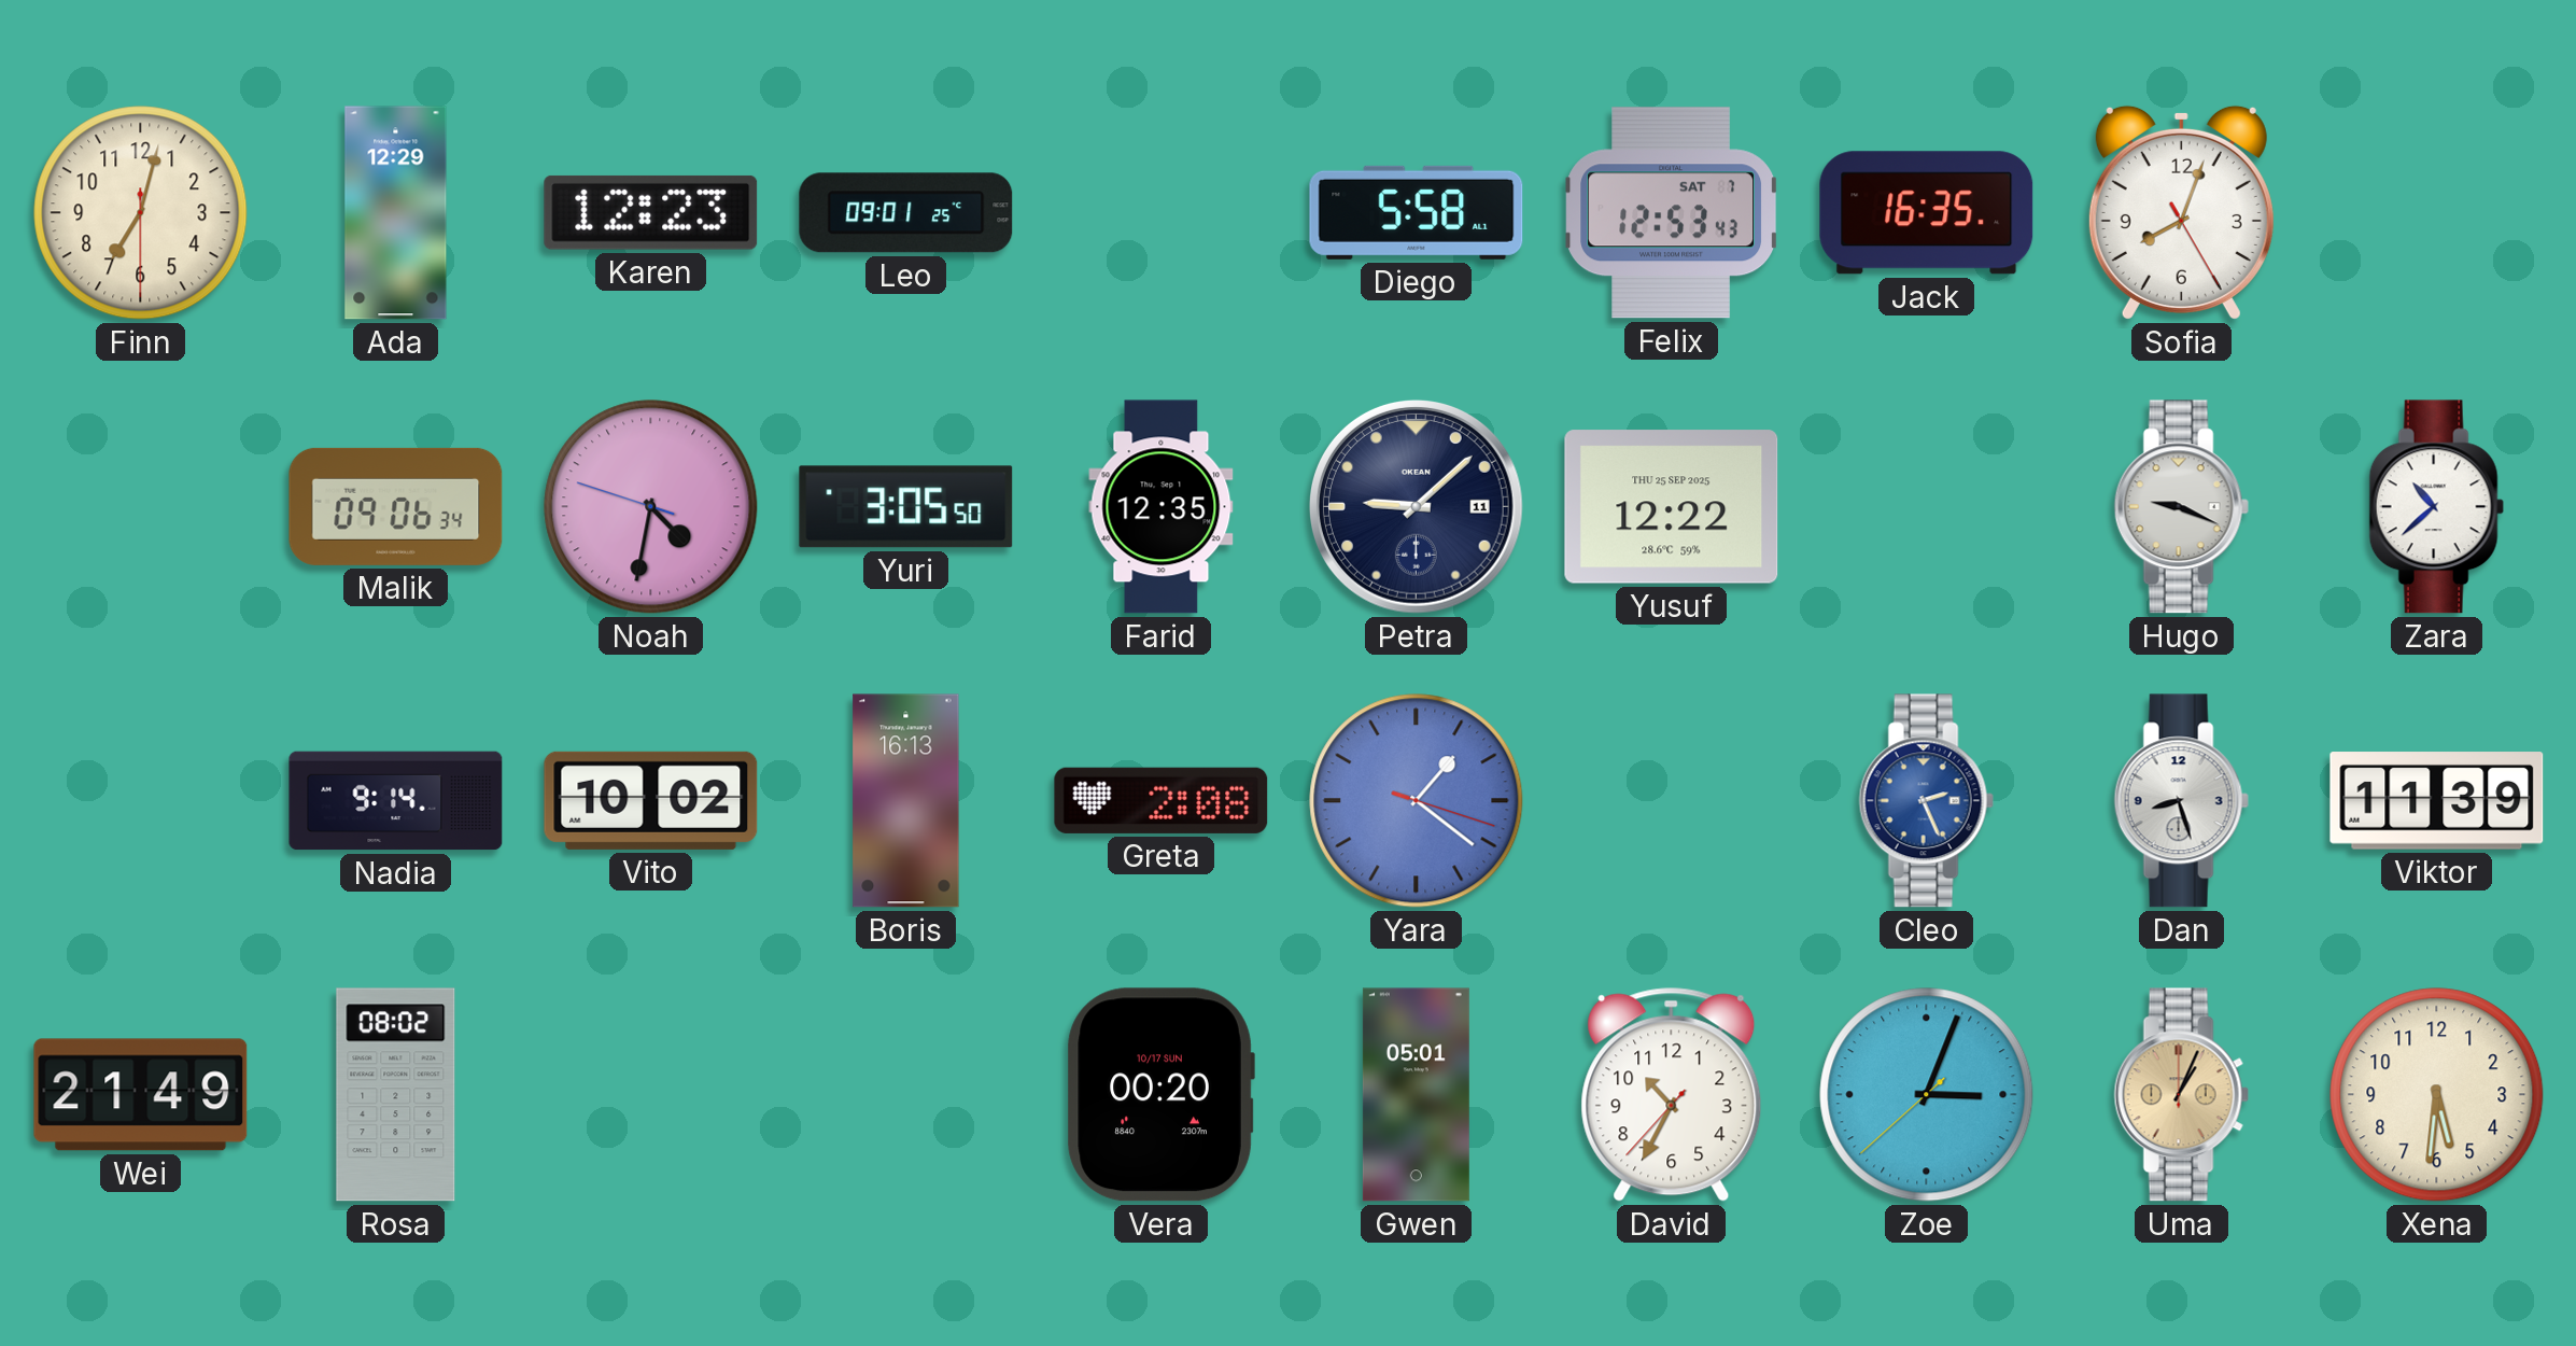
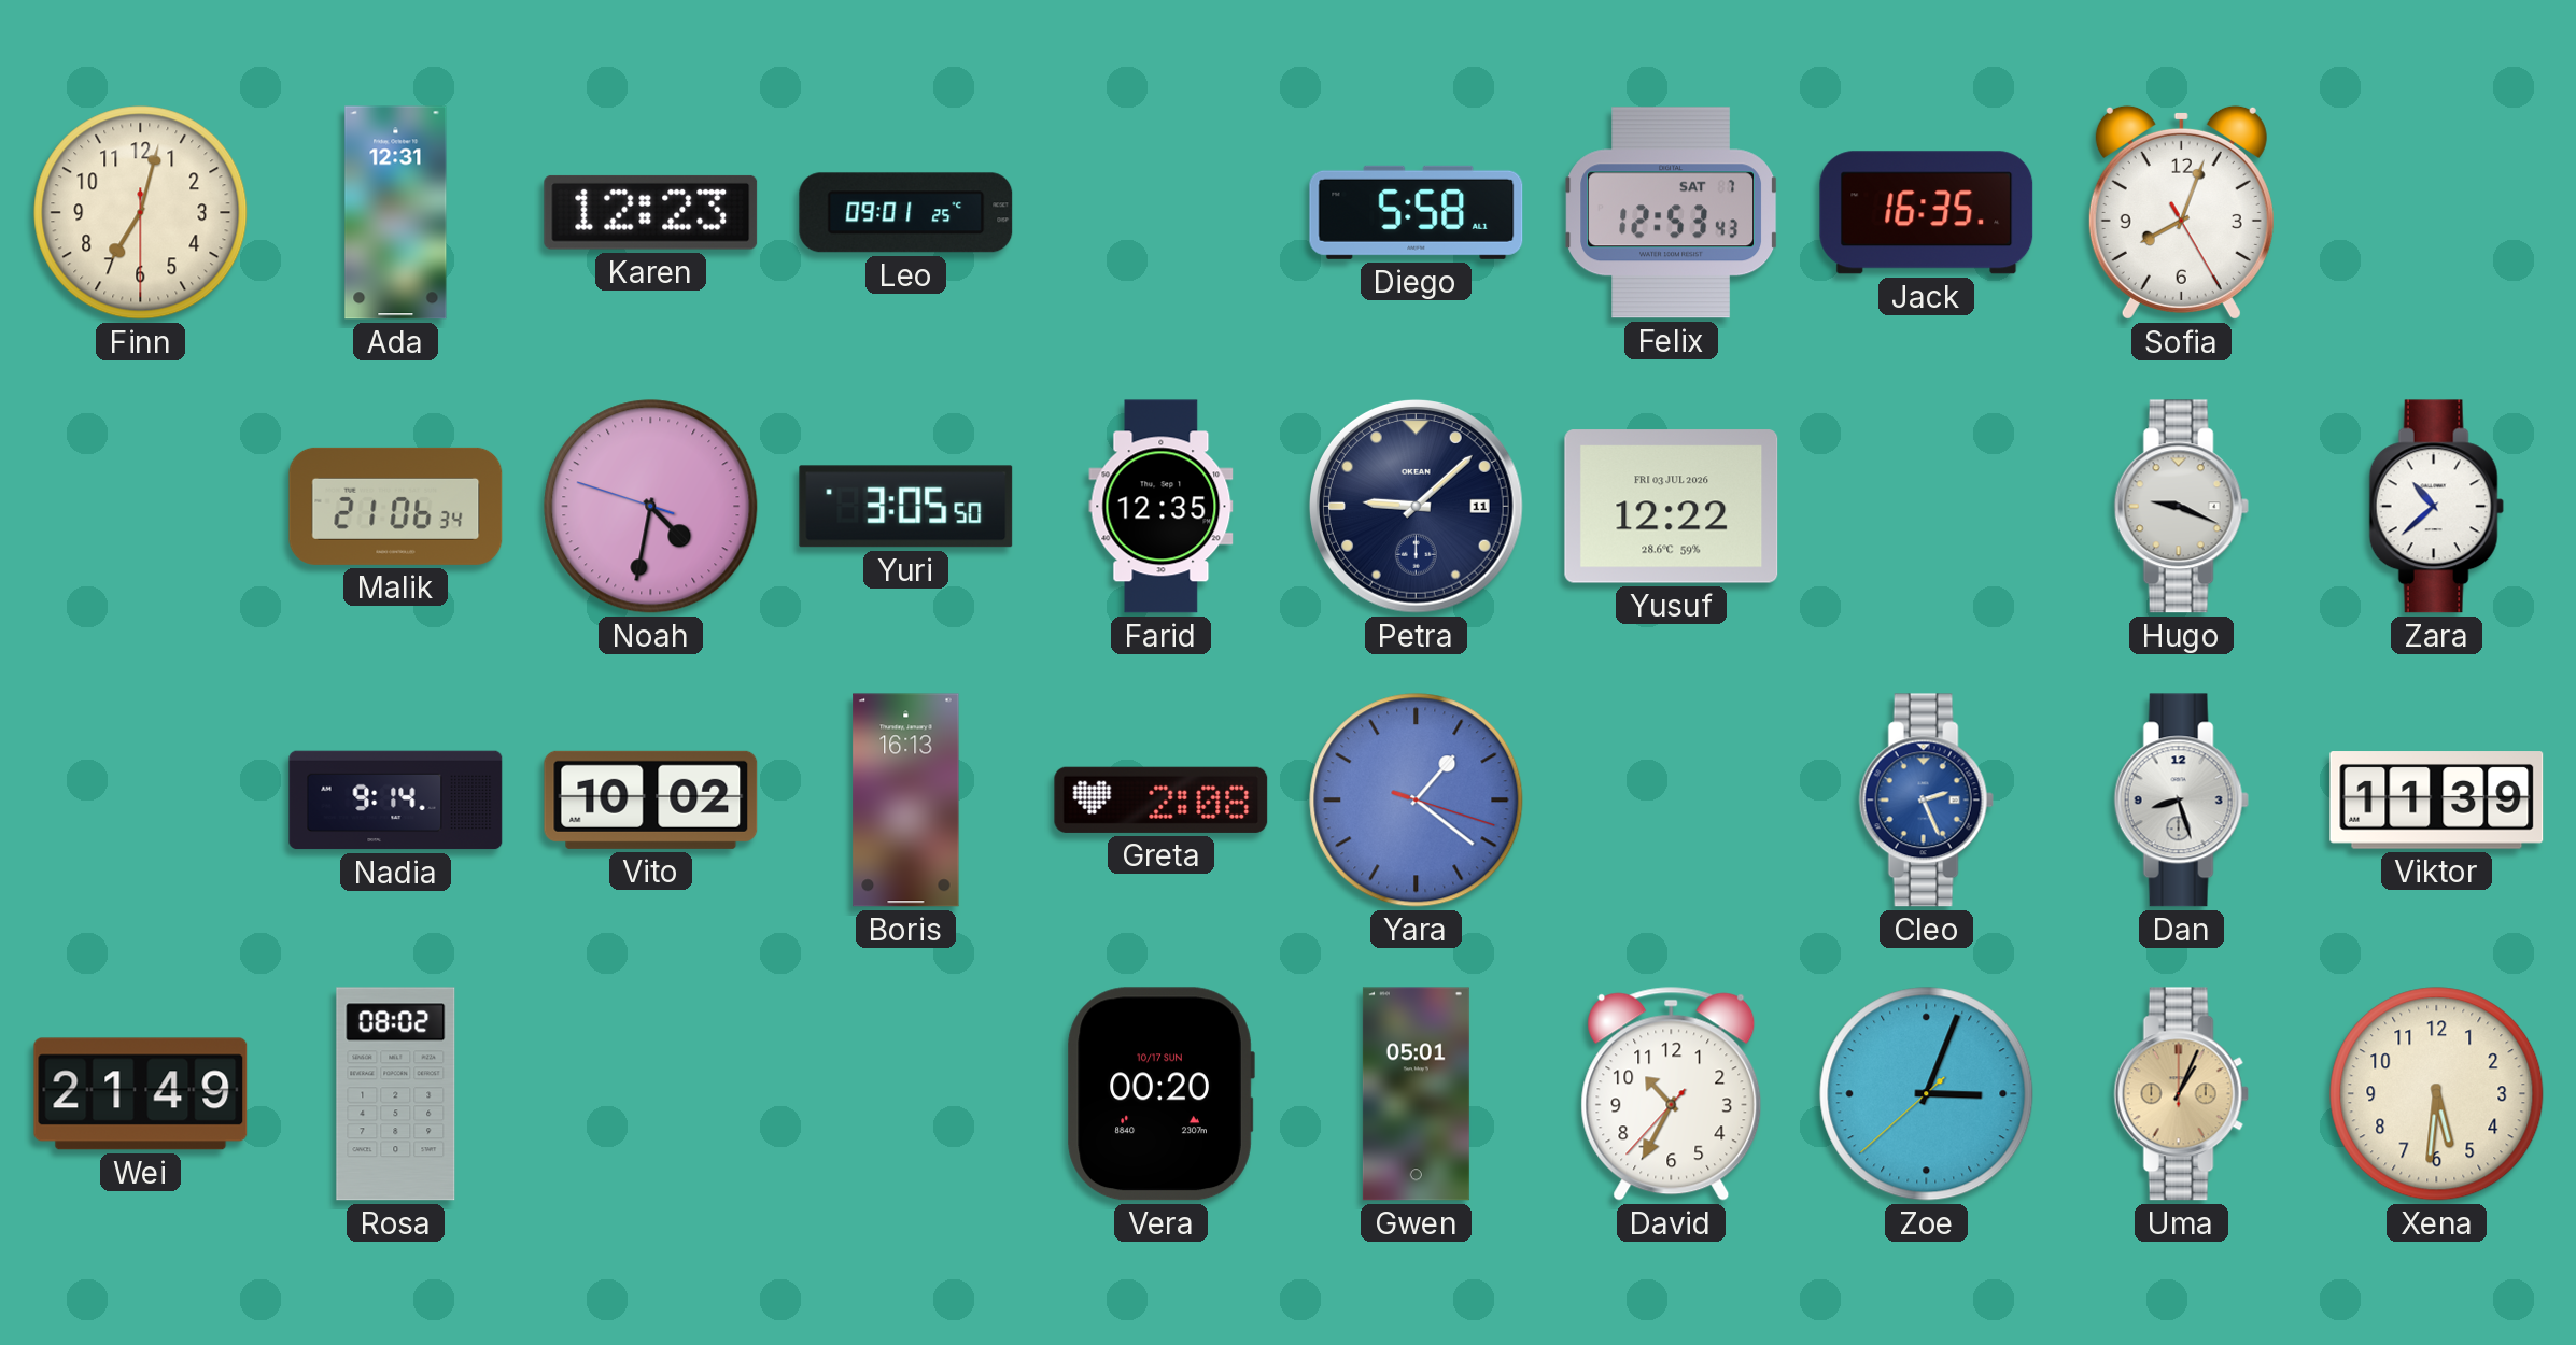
Ada: 12:29 -> 12:31 (396, 213)
Malik: 09:06 -> 21:06 (396, 506)
Yusuf date: THU 25 SEP 2025 -> FRI 03 JUL 2026 (1672, 507)
